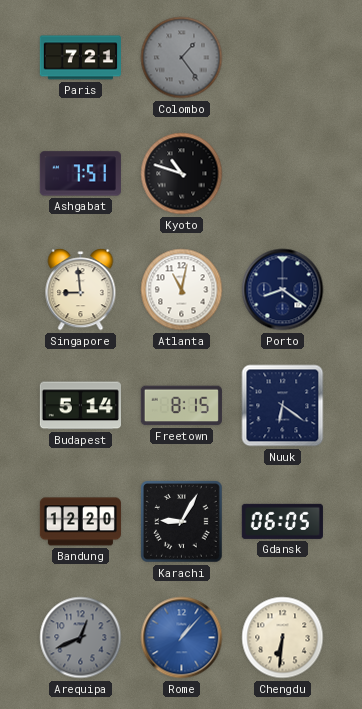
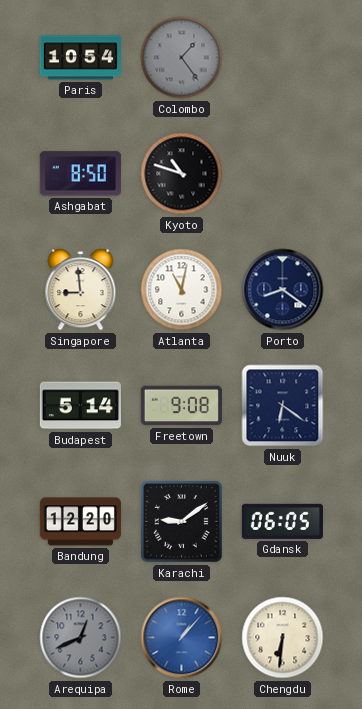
Paris: 7:21 -> 10:54 (80, 58)
Ashgabat: 7:51 -> 8:50 (80, 174)
Freetown: 8:15 -> 9:08 (181, 406)
Karachi: 9:05 -> 9:09 (182, 522)
